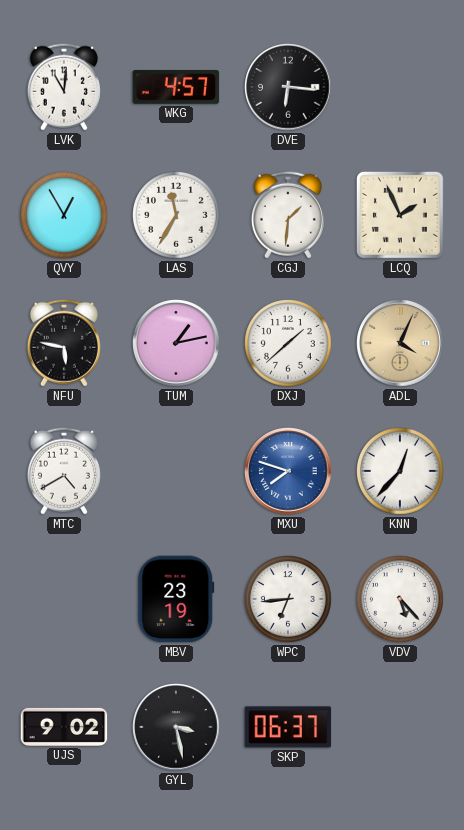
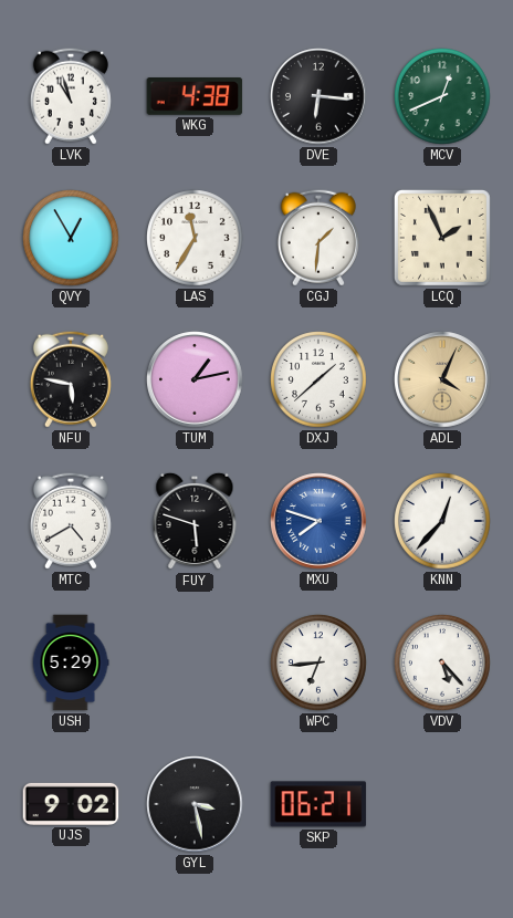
LVK: 11:01 -> 10:57 (71, 96)
WKG: 4:57 -> 4:38 (195, 97)
MCV: none -> 12:41 (442, 96)
FUY: none -> 5:48 (195, 521)
USH: none -> 5:29 (71, 663)
MBV: 23:19 -> none (176, 599)
SKP: 06:37 -> 06:21 (318, 804)
